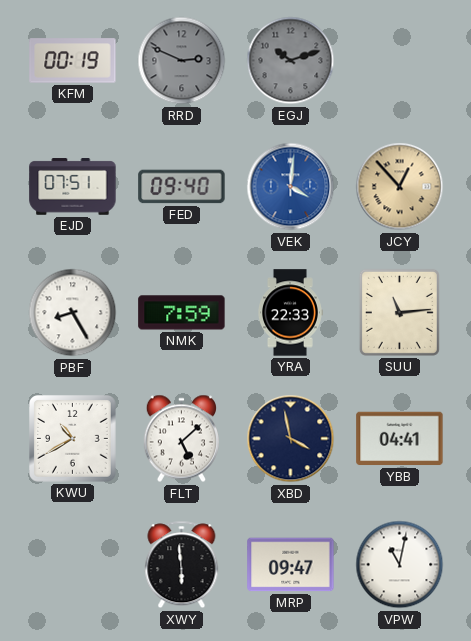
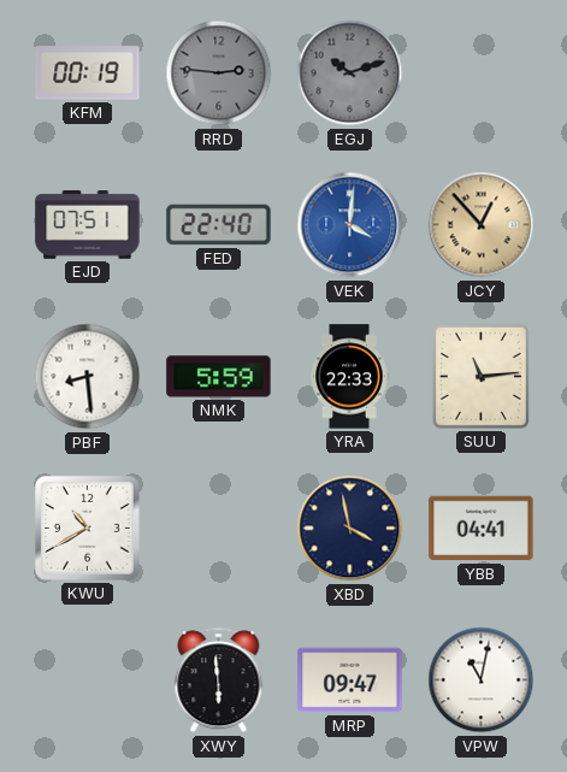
RRD: 2:49 -> 2:46 (219, 73)
FED: 09:40 -> 22:40 (219, 225)
PBF: 8:25 -> 8:29 (88, 377)
NMK: 7:59 -> 5:59 (219, 377)
FLT: 5:08 -> none (181, 439)
